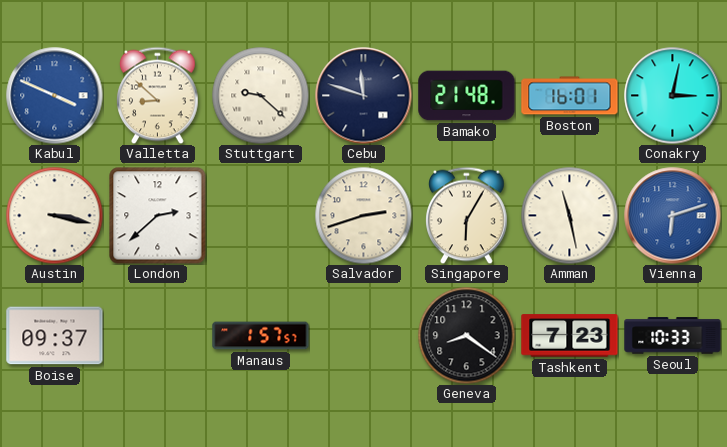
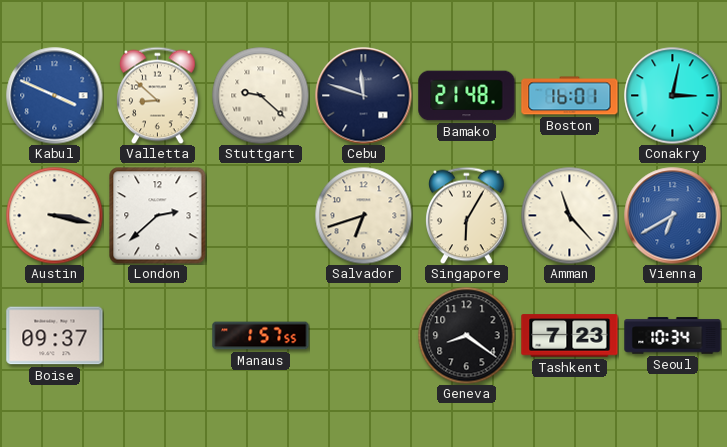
Salvador: 2:42 -> 6:42 (363, 215)
Amman: 11:28 -> 11:23 (569, 215)
Vienna: 6:12 -> 6:40 (673, 216)
Manaus: 1:57:57 -> 1:57:55 (261, 336)
Seoul: 10:33 -> 10:34 (673, 336)
